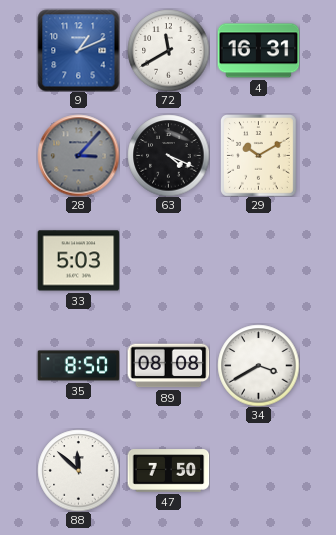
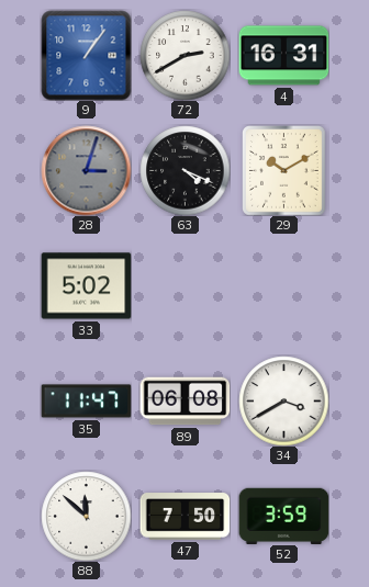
9: 1:11 -> 1:06 (86, 55)
72: 11:40 -> 2:40 (185, 55)
28: 3:07 -> 3:03 (86, 170)
33: 5:03 -> 5:02 (86, 286)
35: 8:50 -> 11:47 (86, 402)
89: 08:08 -> 06:08 (185, 402)
52: none -> 3:59 (283, 516)
